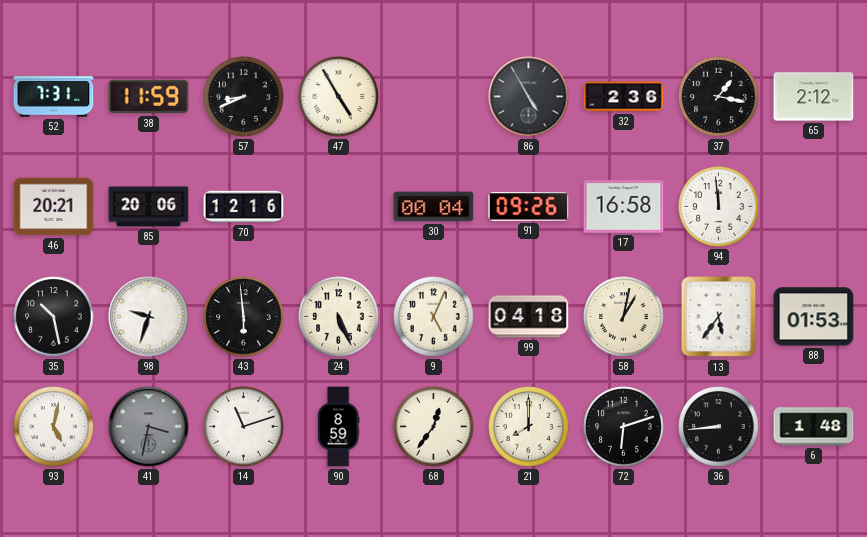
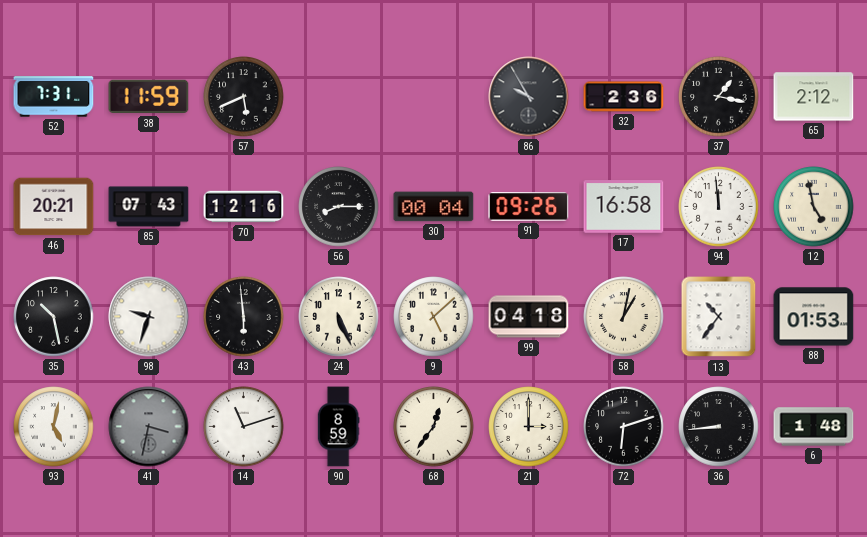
57: 8:41 -> 5:41 (244, 97)
47: 4:55 -> none (339, 97)
86: 4:55 -> 9:55 (529, 97)
85: 20:06 -> 07:43 (149, 207)
56: none -> 8:15 (339, 207)
12: none -> 4:58 (814, 207)
9: 5:04 -> 5:08 (434, 317)
13: 5:36 -> 10:36 (719, 317)
21: 8:00 -> 3:00 (529, 427)
